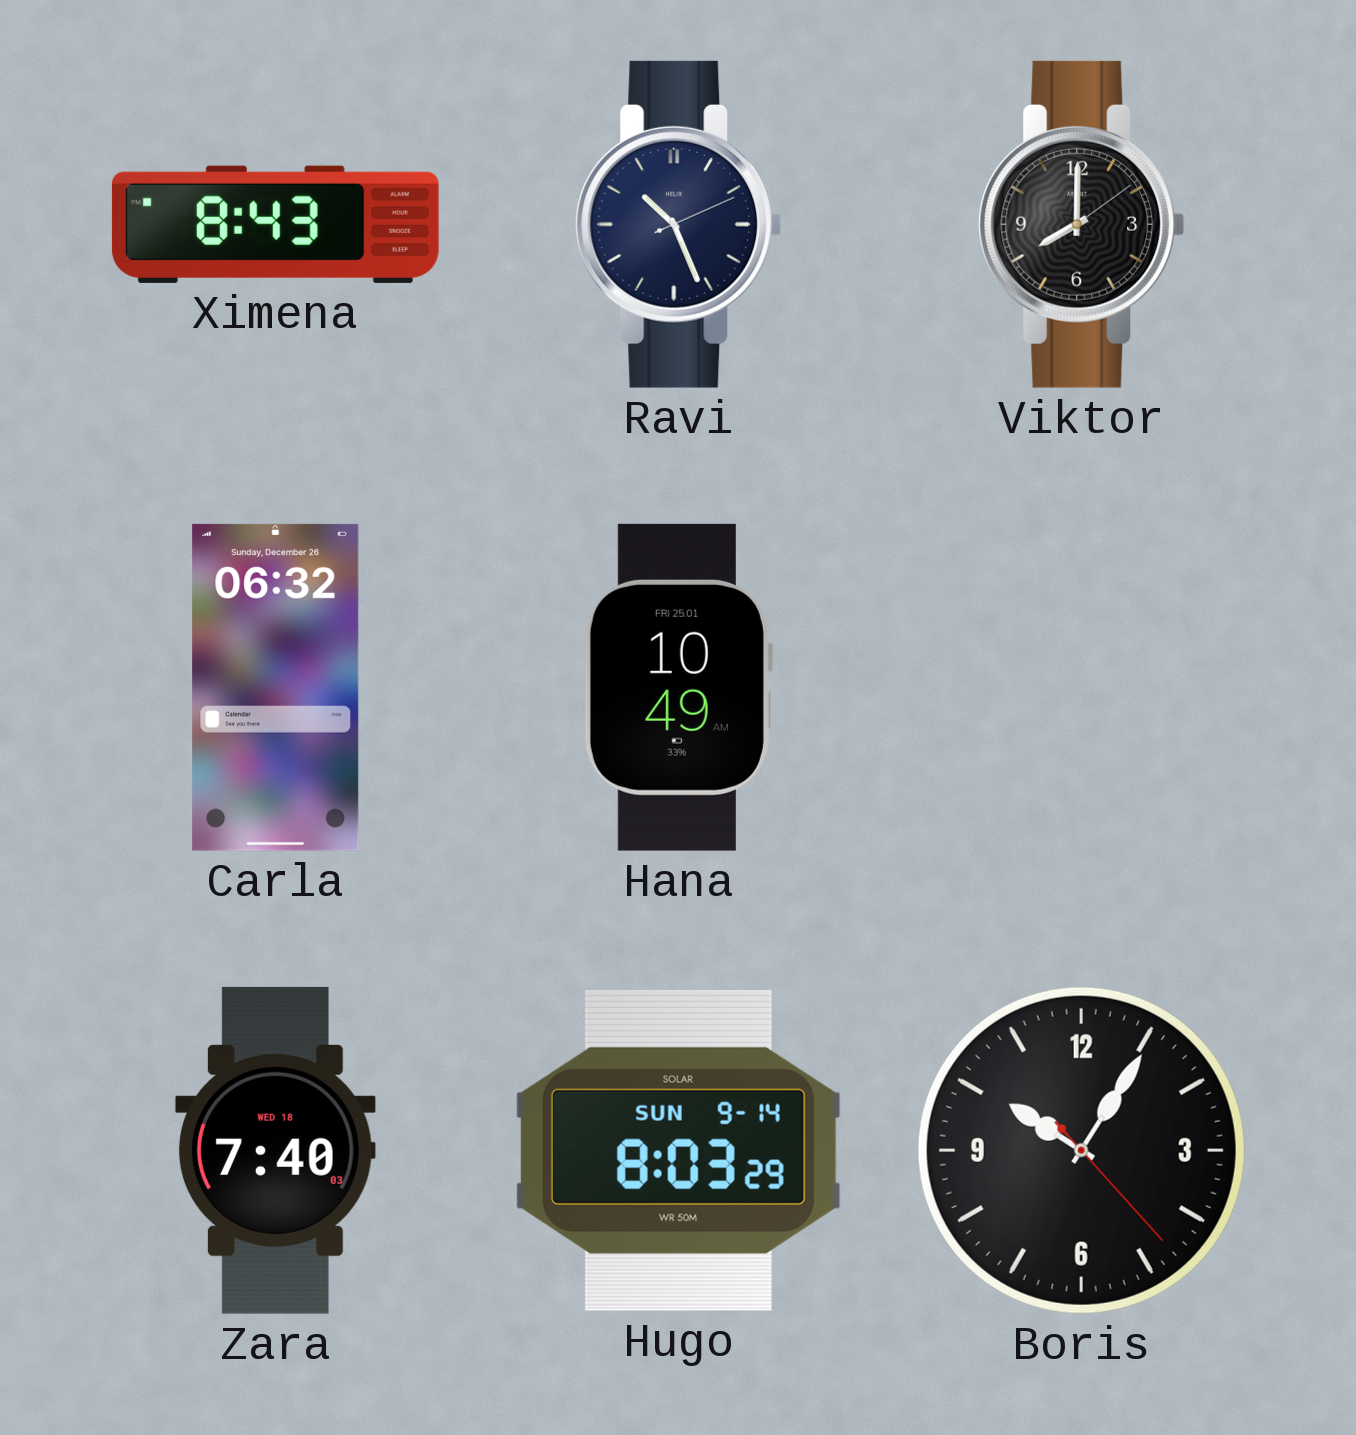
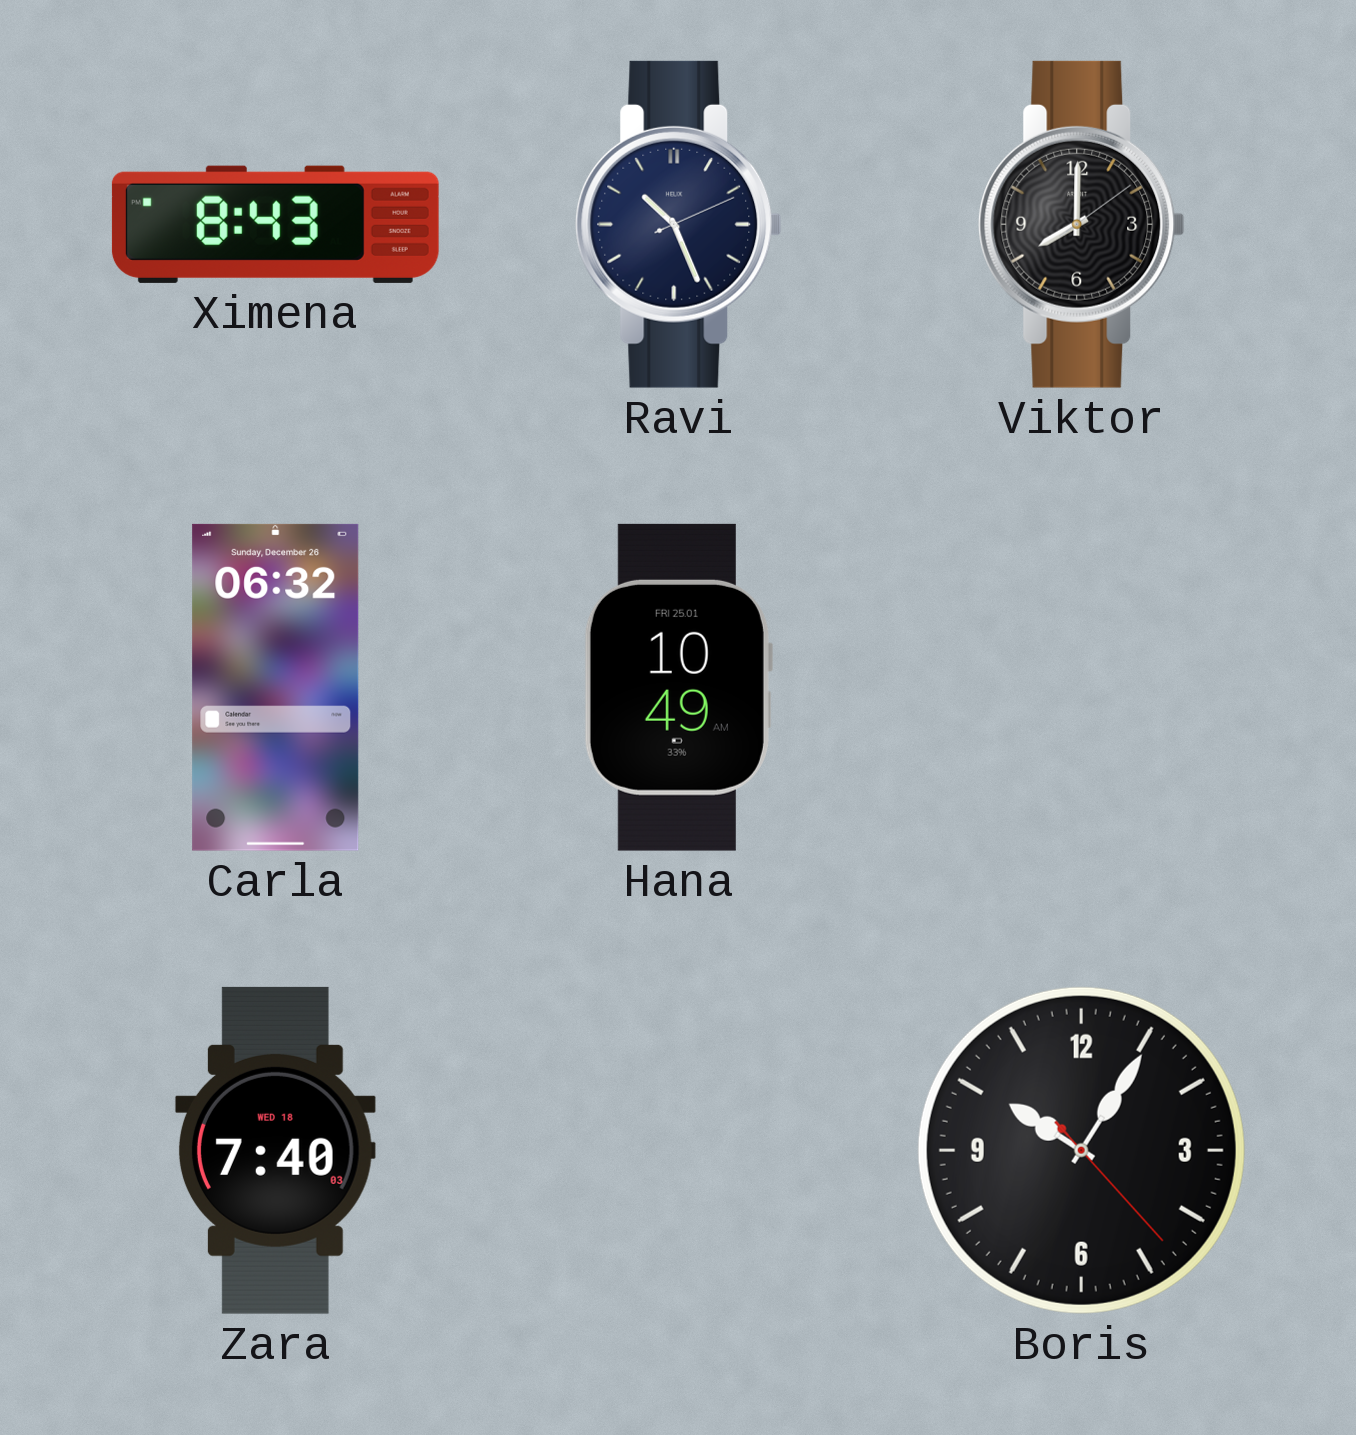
Hugo: 8:03 -> none (678, 1150)
